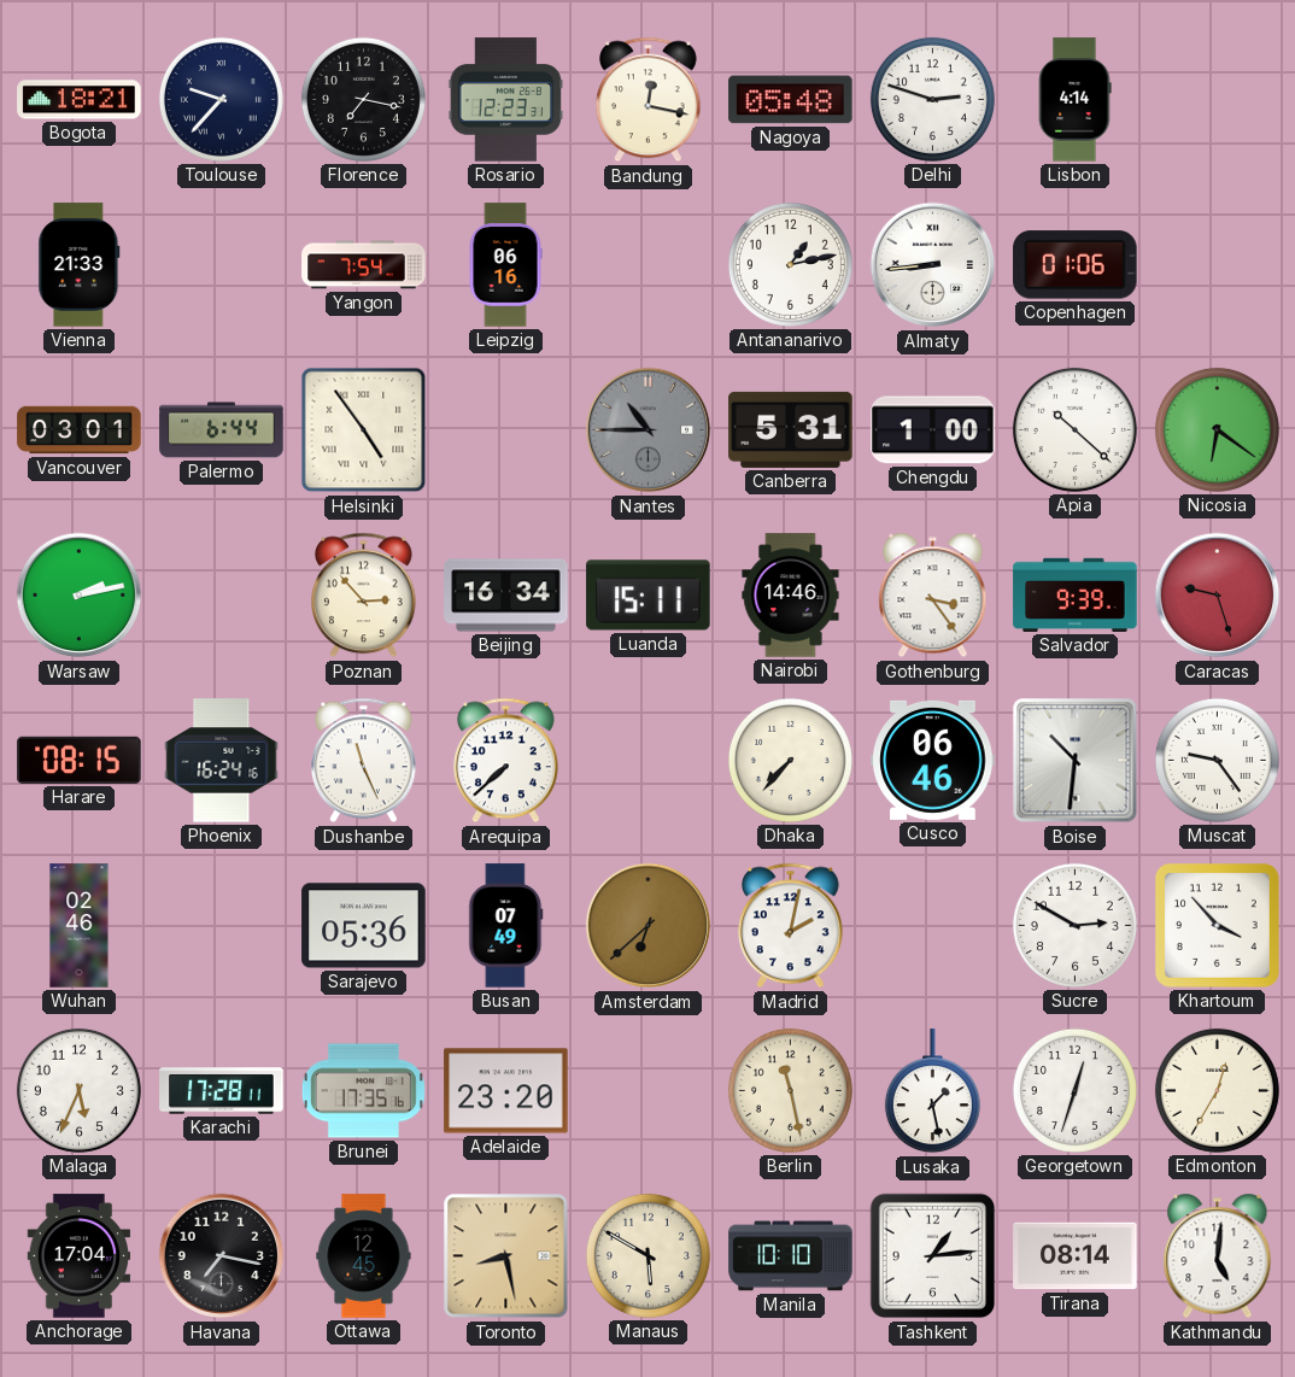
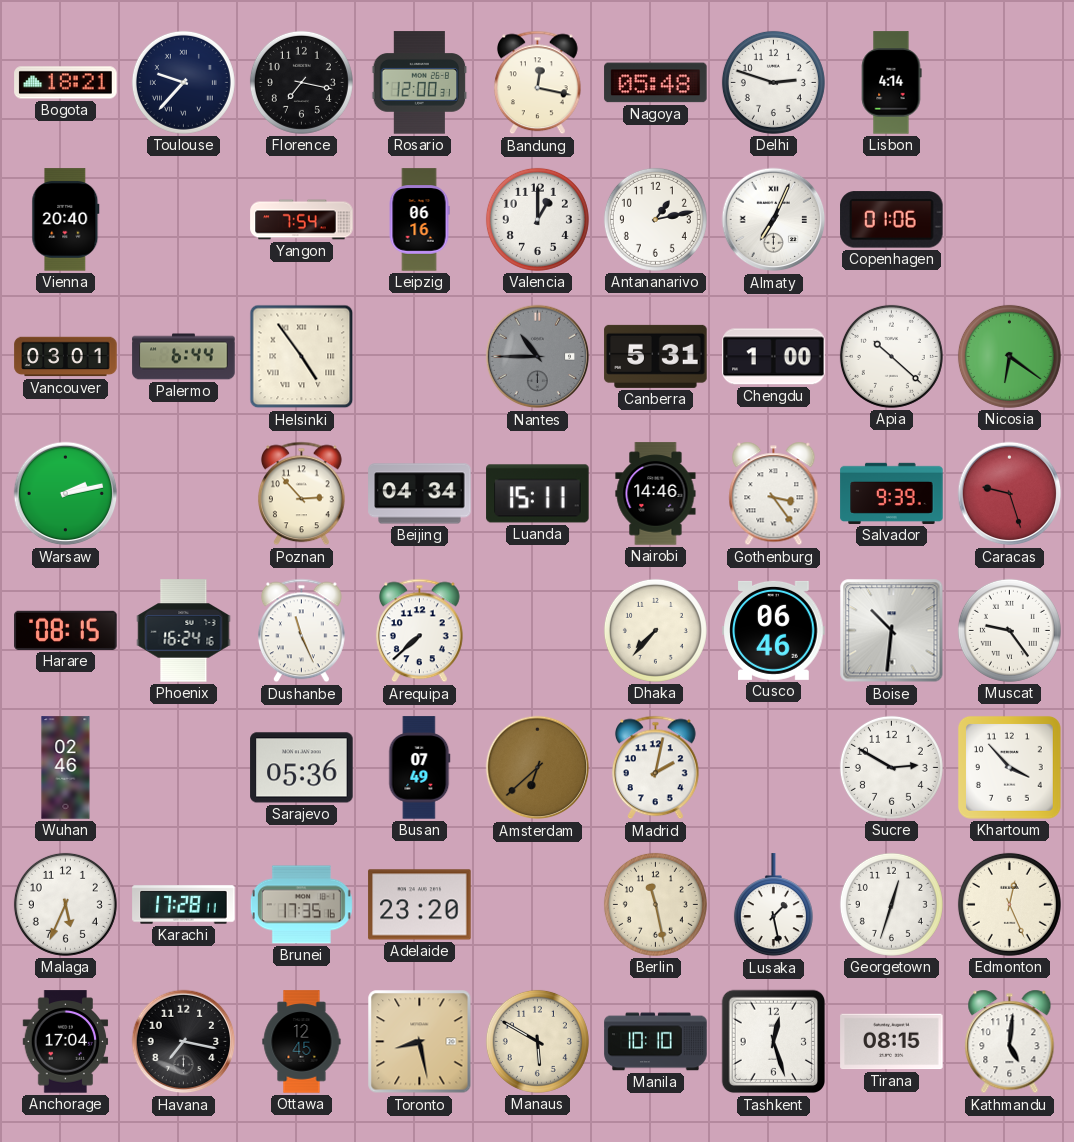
Rosario: 12:23 -> 12:00 (420, 83)
Vienna: 21:33 -> 20:40 (66, 220)
Valencia: none -> 1:00 (537, 219)
Almaty: 8:44 -> 7:04 (774, 220)
Beijing: 16:34 -> 04:34 (420, 494)
Edmonton: 12:35 -> 12:26 (1009, 904)
Tashkent: 1:14 -> 12:27 (774, 1042)
Tirana: 08:14 -> 08:15 (892, 1042)
